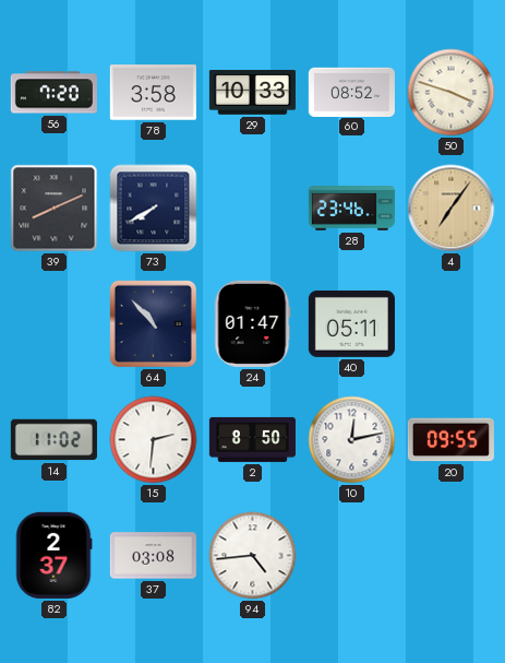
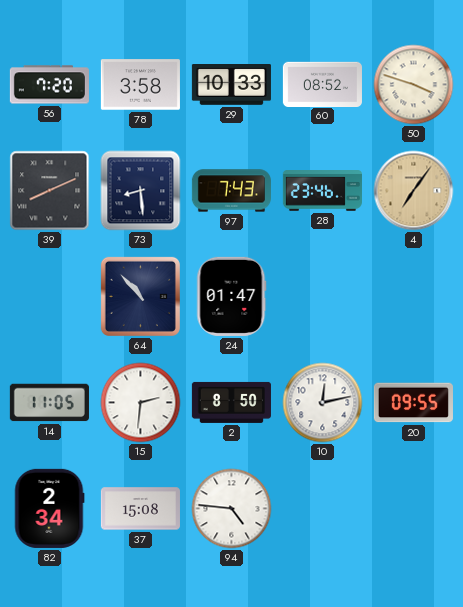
73: 7:40 -> 8:29 (141, 191)
97: none -> 7:43 (231, 191)
40: 05:11 -> none (351, 323)
14: 11:02 -> 11:05 (49, 403)
82: 2:37 -> 2:34 (49, 508)
37: 03:08 -> 15:08 (140, 509)
94: 4:44 -> 4:46 (232, 509)
